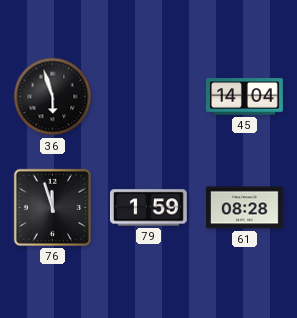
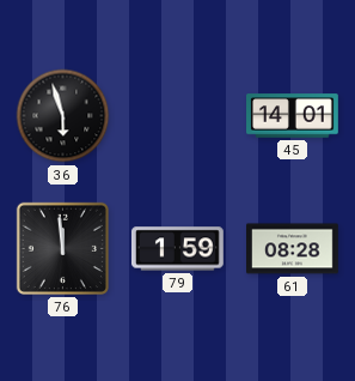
45: 14:04 -> 14:01 (293, 116)
76: 11:57 -> 11:59 (62, 248)
